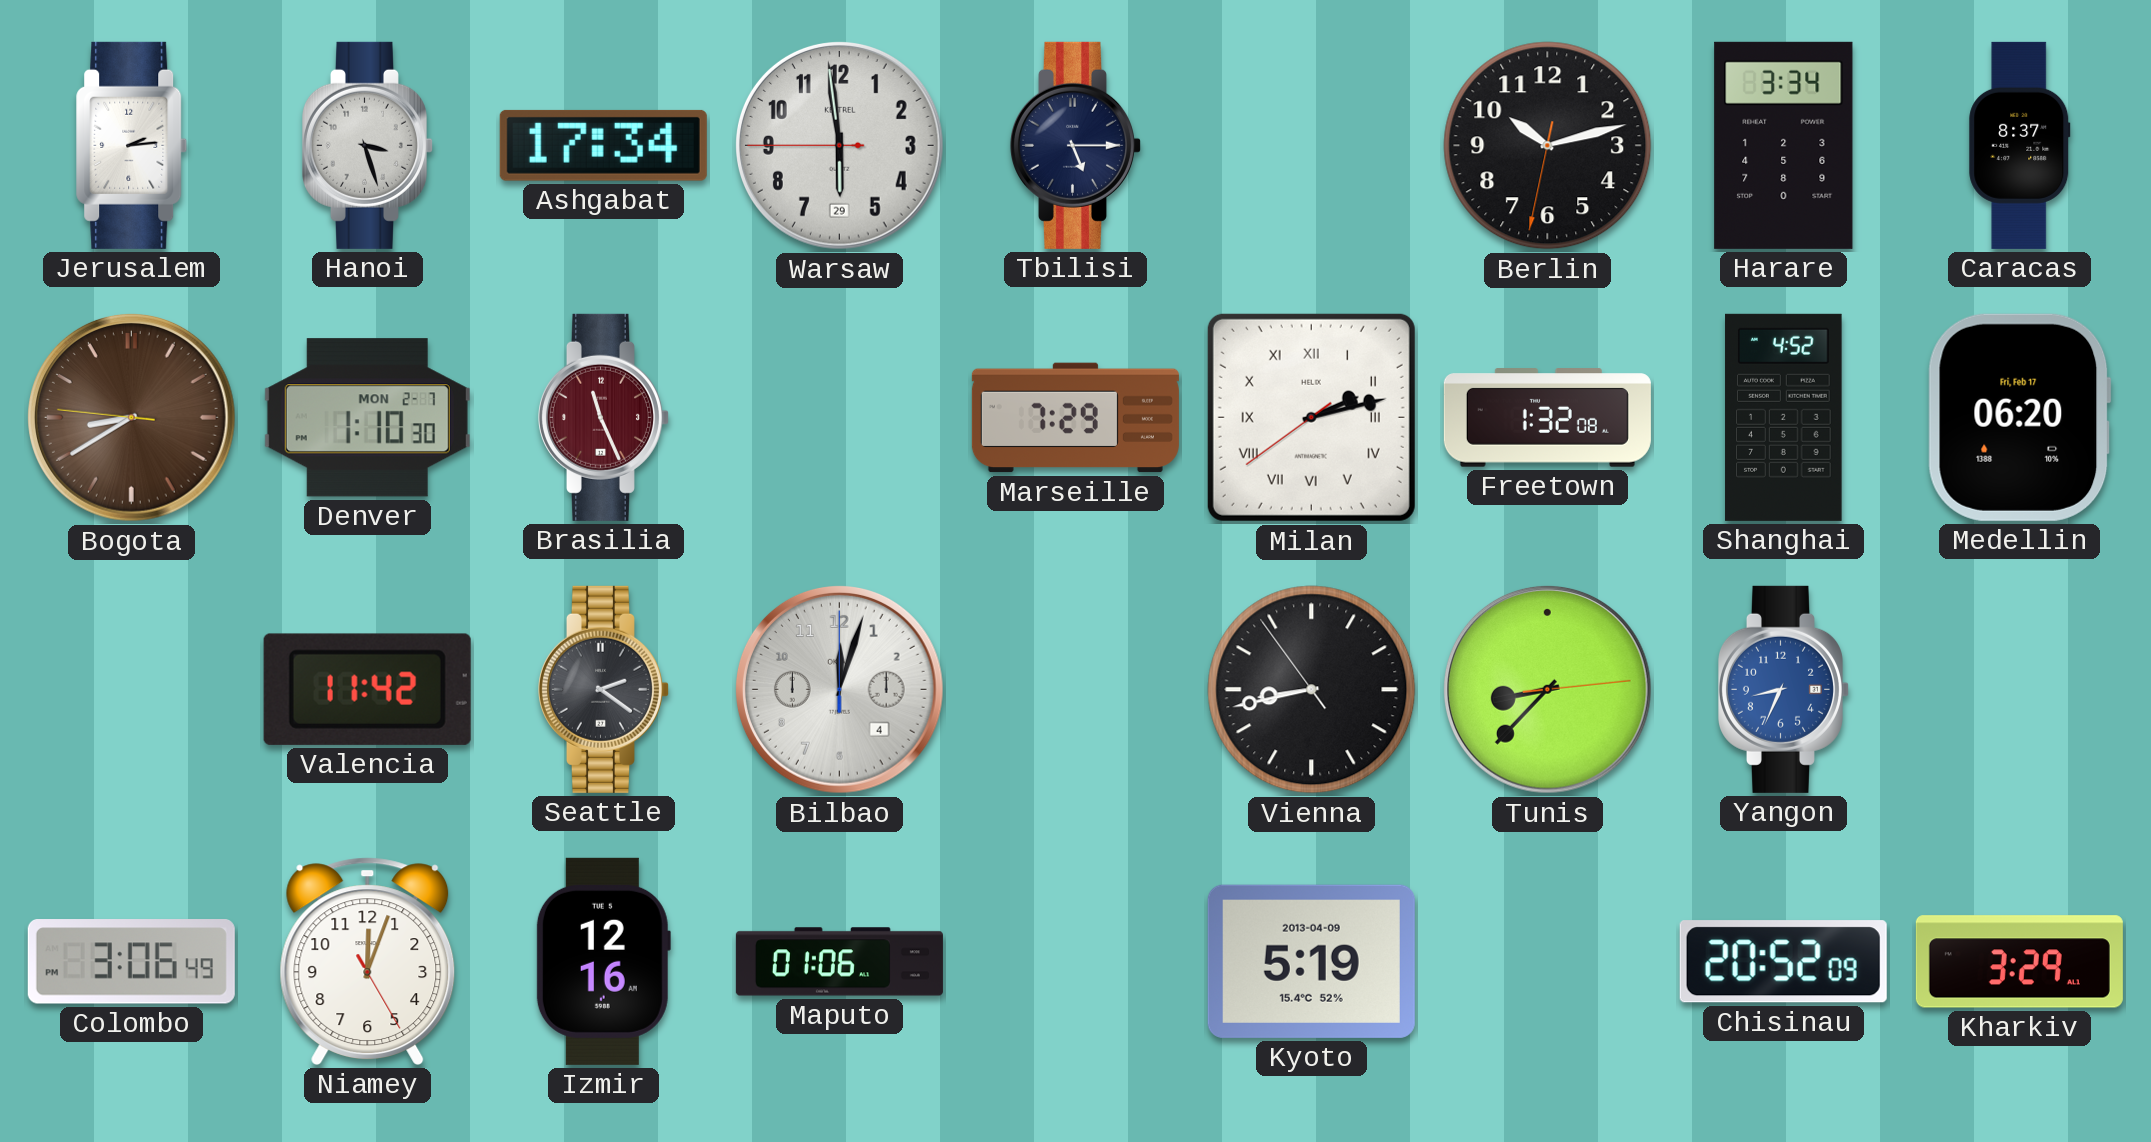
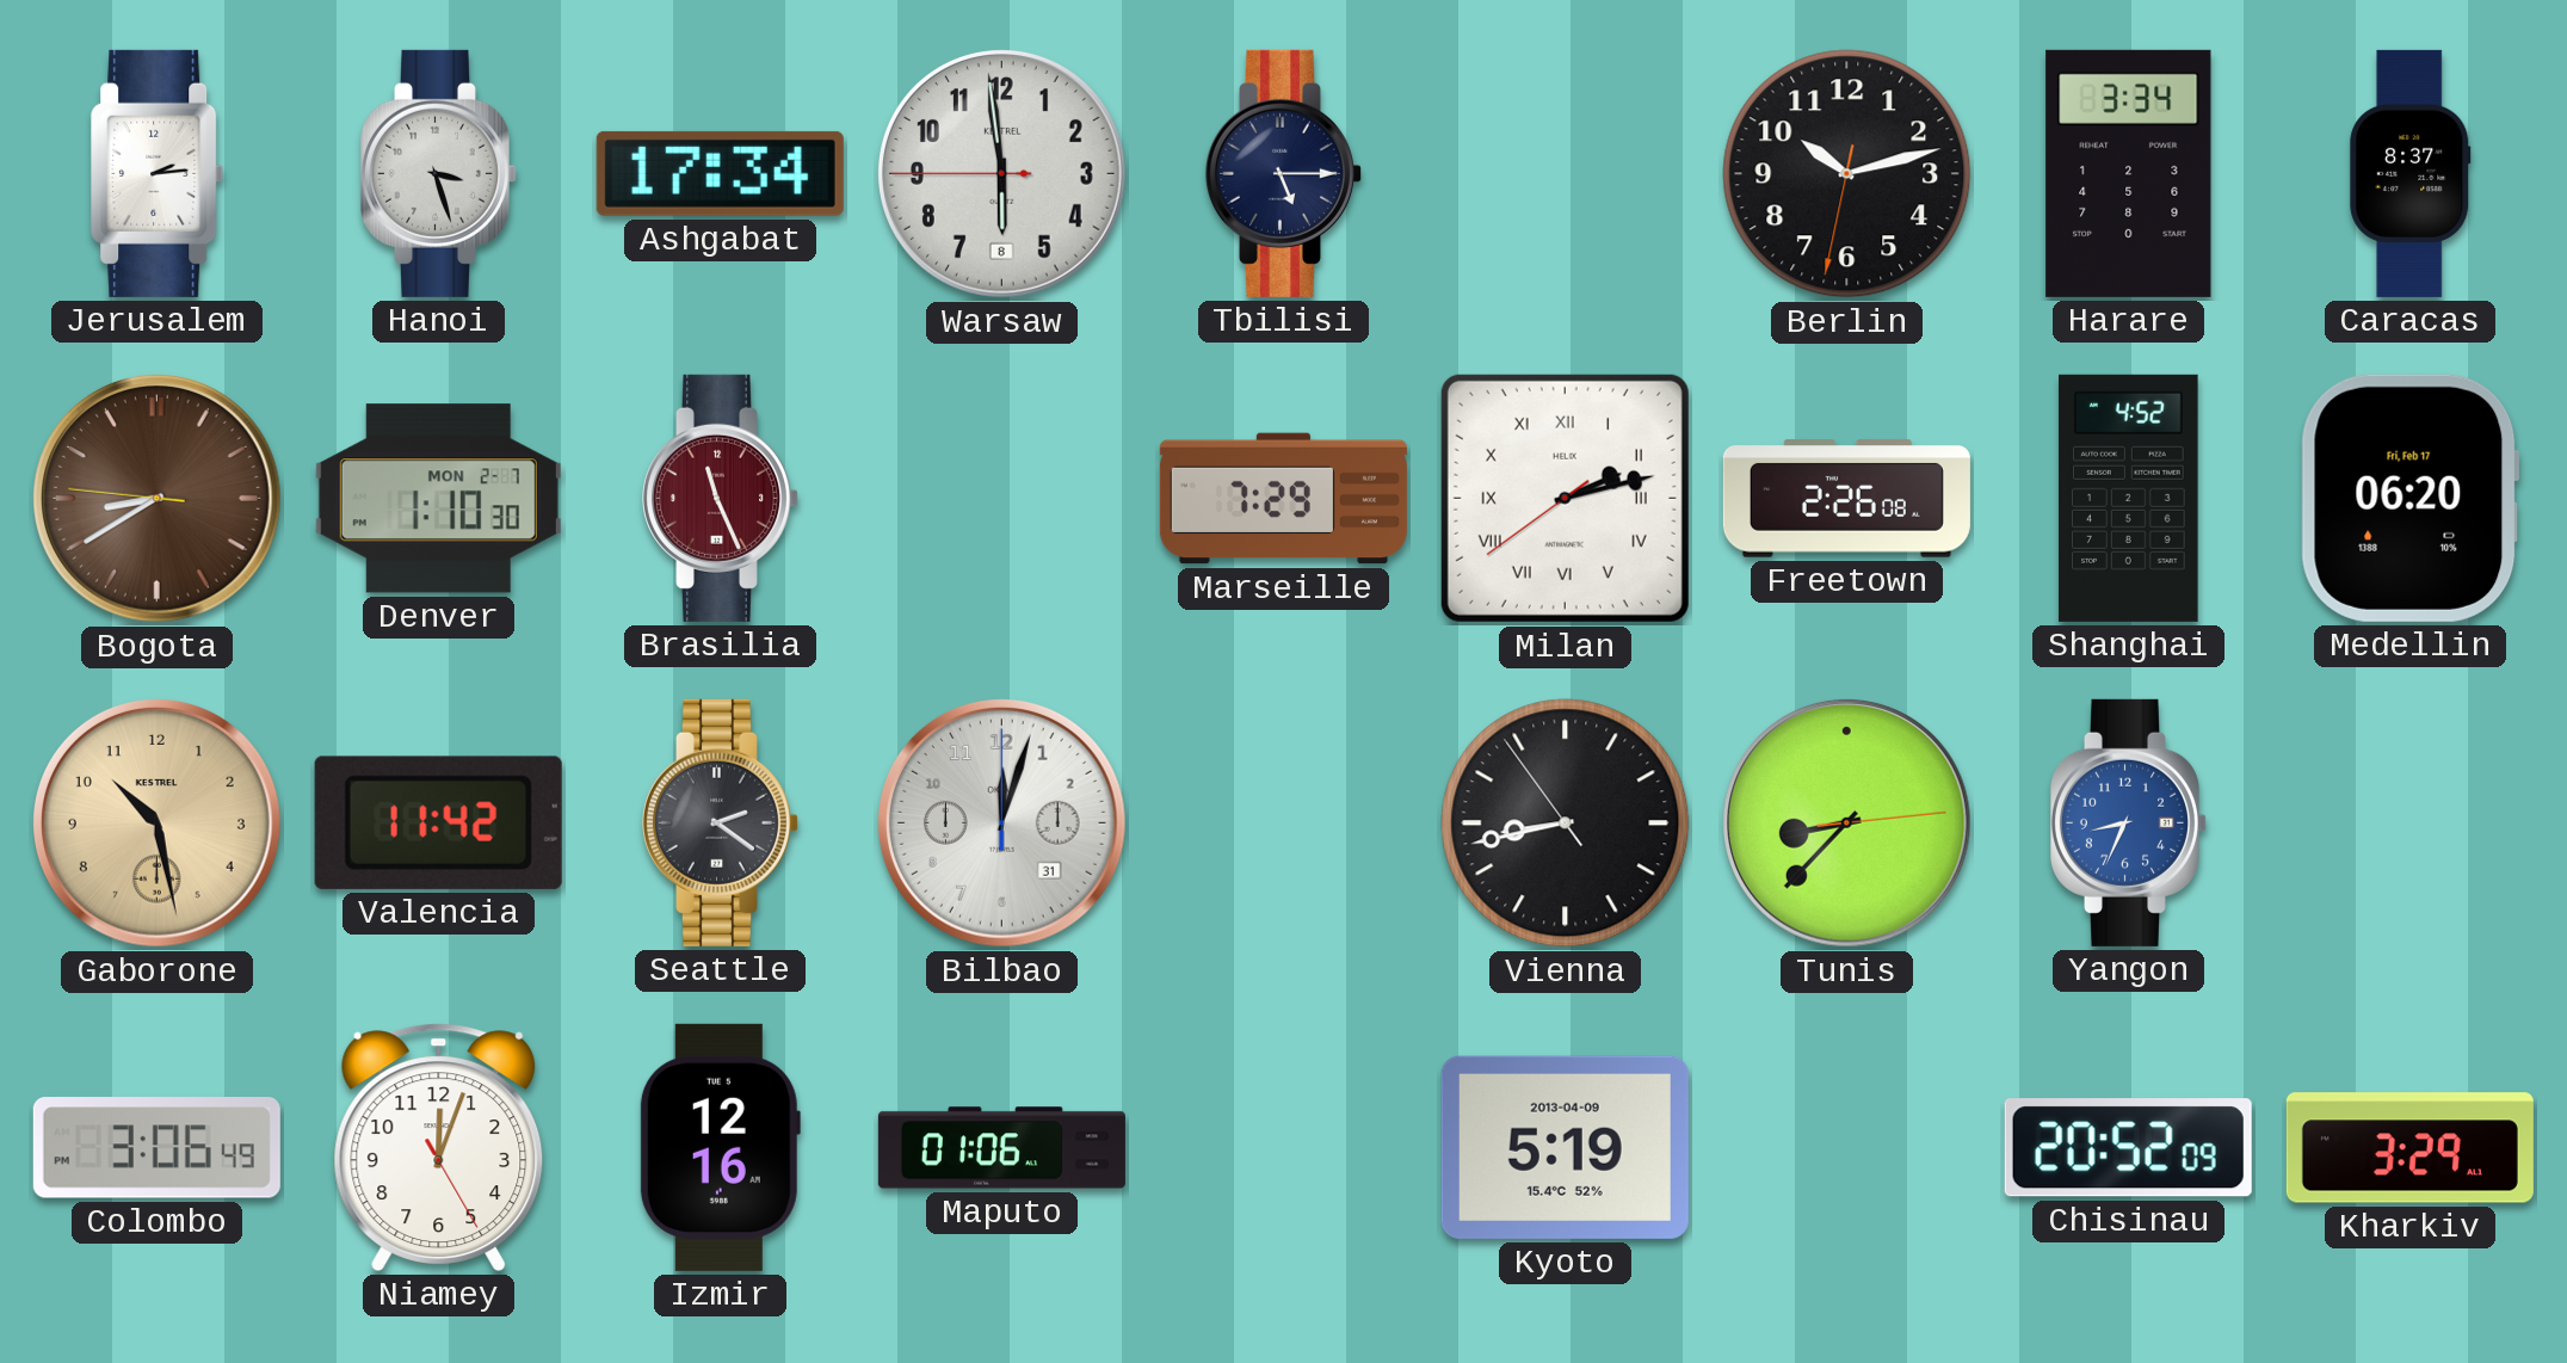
Warsaw date: 29 -> 8 (1001, 173)
Freetown: 1:32 -> 2:26 (1846, 499)
Gaborone: none -> 10:28 (156, 822)
Bilbao date: 4 -> 31 (1001, 822)
